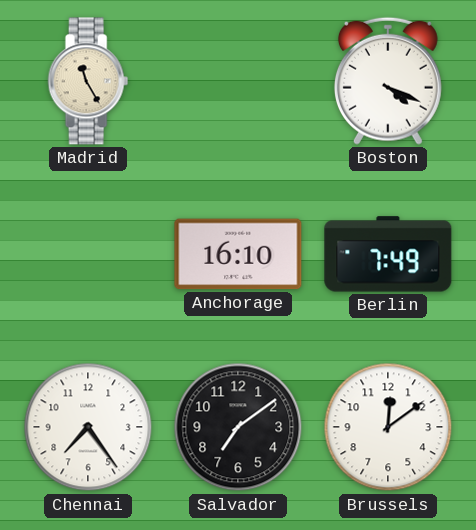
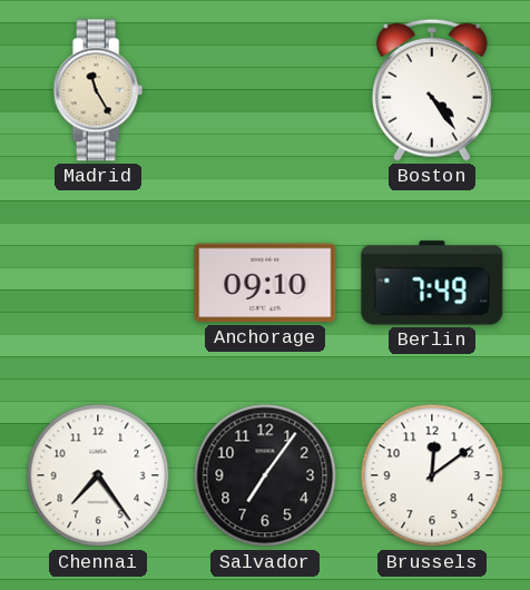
Boston: 4:19 -> 4:24 (432, 90)
Anchorage: 16:10 -> 09:10 (265, 283)
Salvador: 7:09 -> 7:06 (265, 475)
